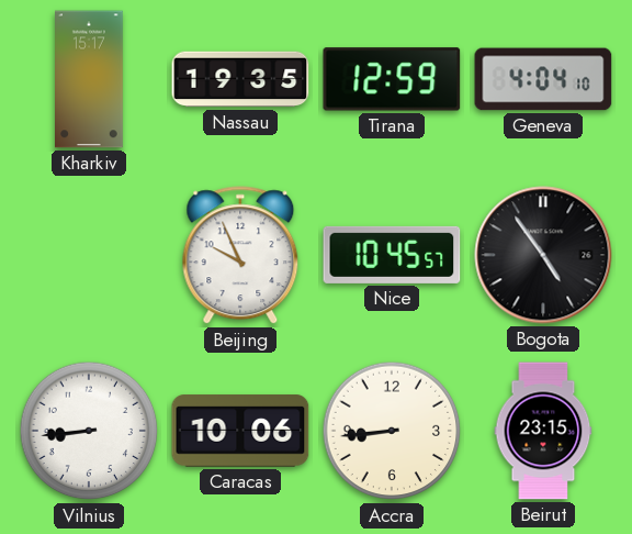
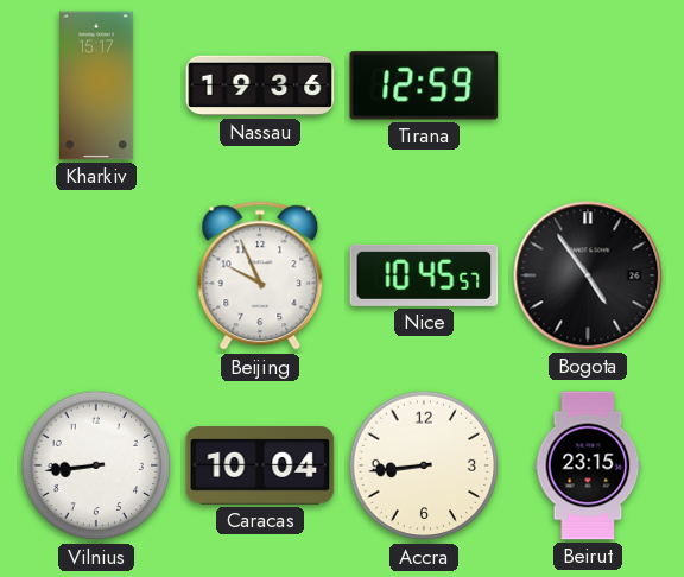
Nassau: 19:35 -> 19:36 (260, 85)
Geneva: 4:04 -> none (543, 79)
Caracas: 10:06 -> 10:04 (260, 465)
